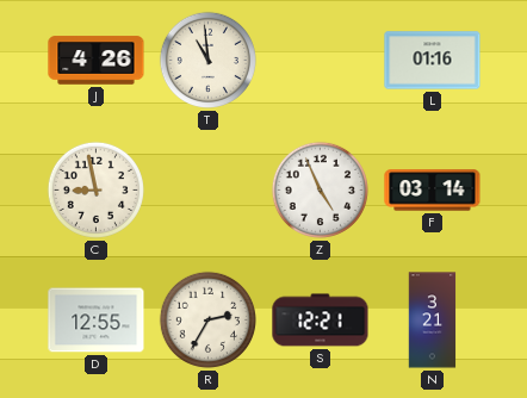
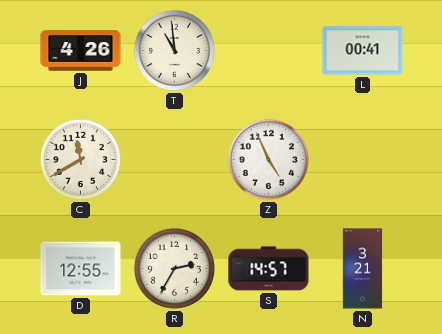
L: 01:16 -> 00:41 (363, 51)
C: 8:58 -> 11:40 (80, 159)
F: 03:14 -> none (433, 191)
S: 12:21 -> 14:57 (269, 269)
